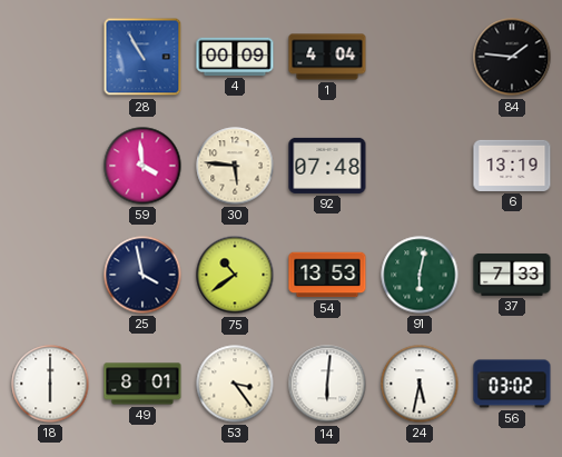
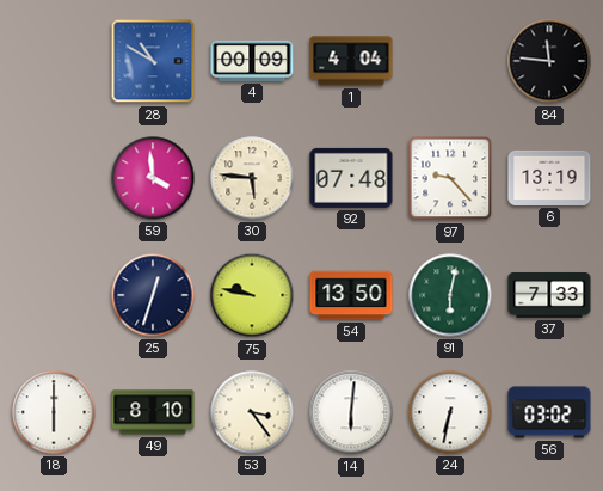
28: 10:55 -> 10:50 (153, 61)
84: 1:46 -> 11:46 (549, 61)
97: none -> 9:23 (450, 178)
25: 3:58 -> 12:33 (153, 295)
75: 10:39 -> 9:47 (252, 295)
54: 13:53 -> 13:50 (351, 295)
49: 8:01 -> 8:10 (153, 412)
24: 5:32 -> 6:32 (450, 412)
